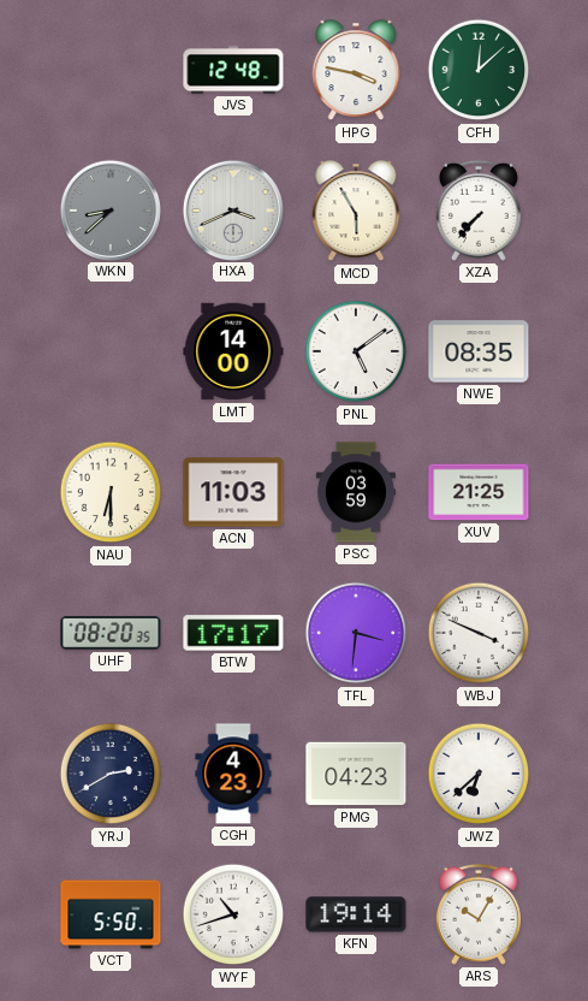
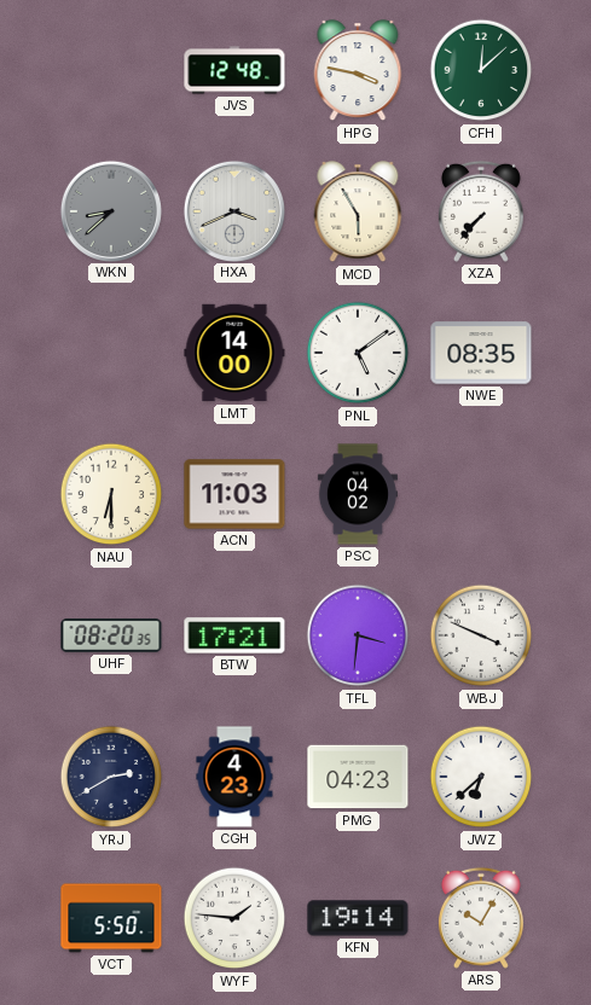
PSC: 03:59 -> 04:02 (358, 494)
XUV: 21:25 -> none (479, 492)
BTW: 17:17 -> 17:21 (234, 635)
WYF: 10:42 -> 1:46 (234, 918)
